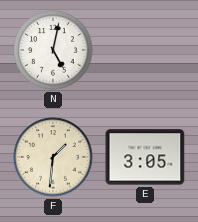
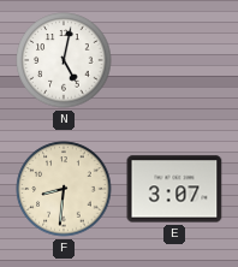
F: 1:31 -> 8:31 (64, 189)
E: 3:05 -> 3:07 (174, 189)
